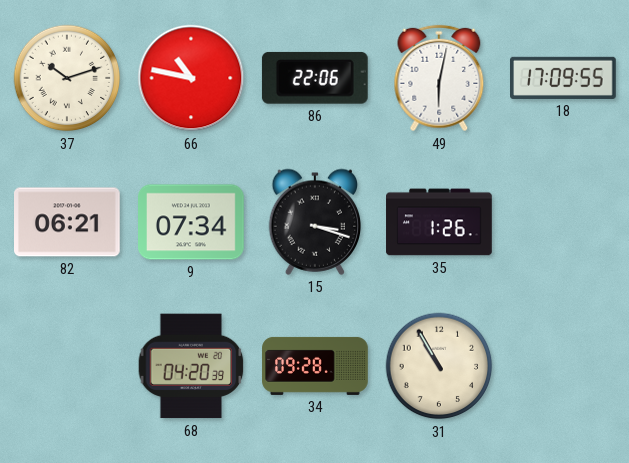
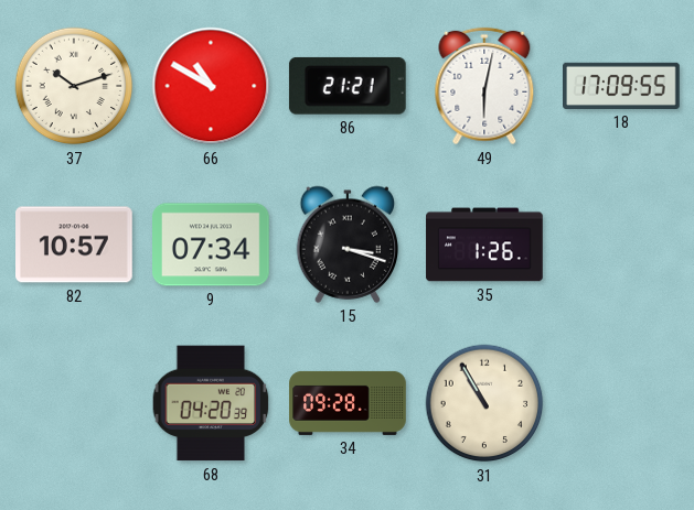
66: 10:47 -> 10:50 (211, 86)
86: 22:06 -> 21:21 (348, 86)
82: 06:21 -> 10:57 (75, 245)
